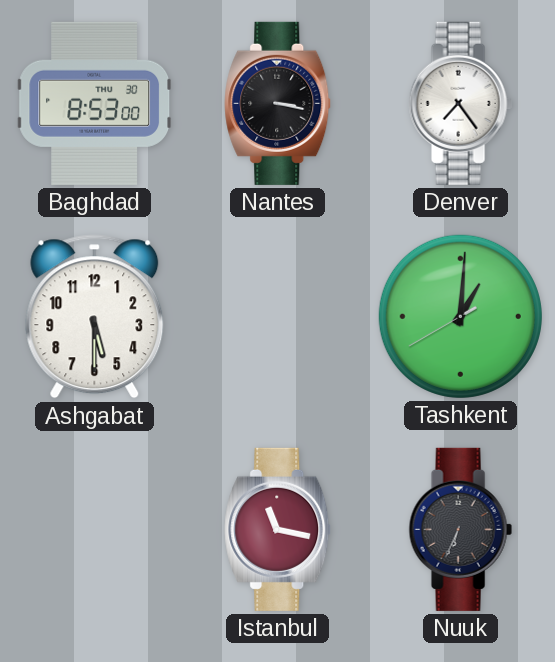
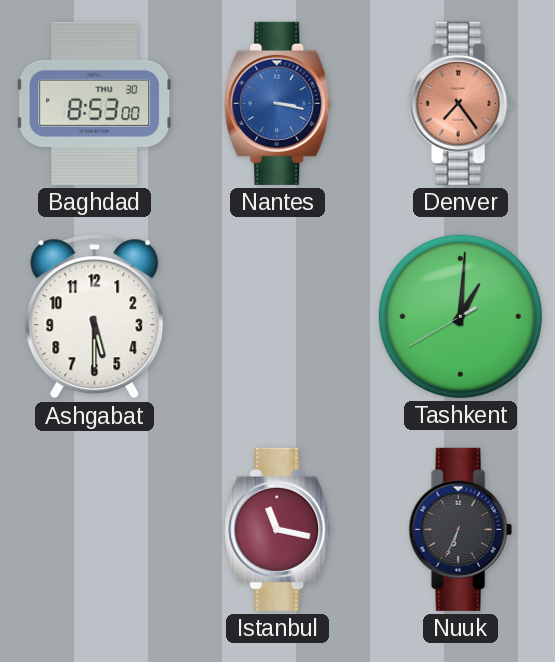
Nantes dial: black -> blue (278, 103)
Denver dial: white -> salmon (460, 103)
